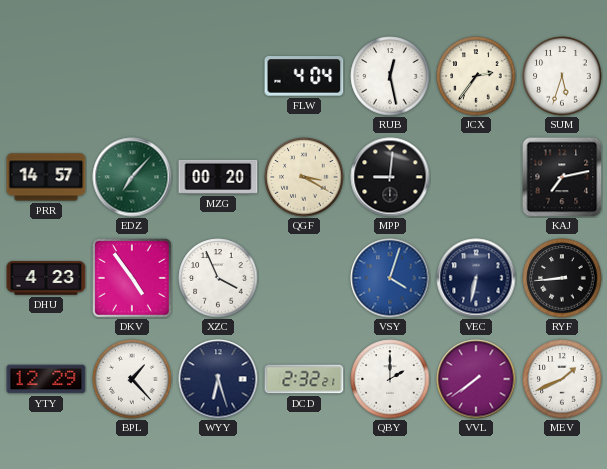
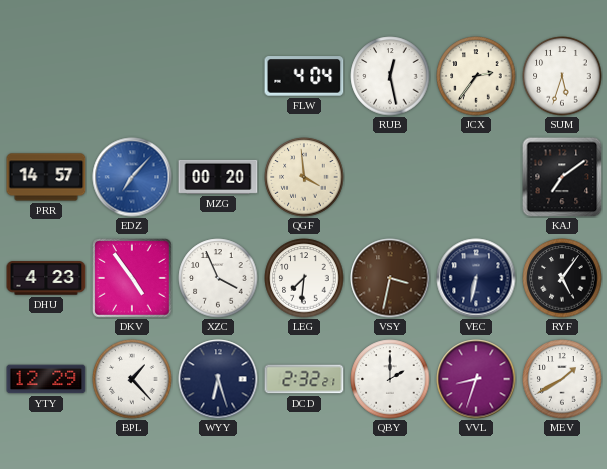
EDZ dial: green -> blue (132, 177)
QGF: 3:20 -> 3:59 (304, 177)
MPP: 9:01 -> none (390, 177)
KAJ: 7:13 -> 7:09 (562, 177)
LEG: none -> 7:31 (304, 278)
VSY: 4:03 -> 3:32 (390, 278)
VSY dial: blue -> brown (390, 278)
RYF: 8:44 -> 5:06 (562, 278)
VVL: 7:39 -> 8:33 (476, 379)
MEV: 1:41 -> 1:40 (562, 379)
